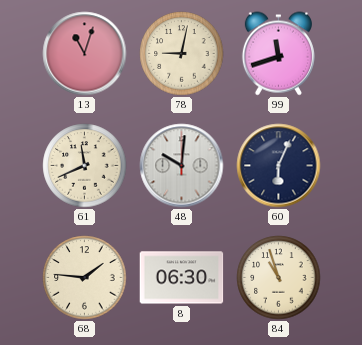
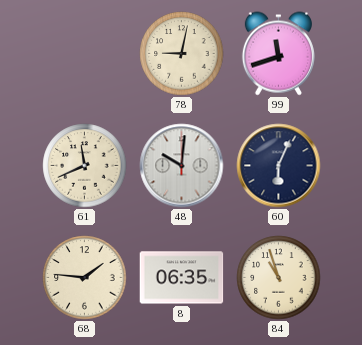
13: 11:03 -> none (85, 54)
8: 06:30 -> 06:35 (182, 278)
